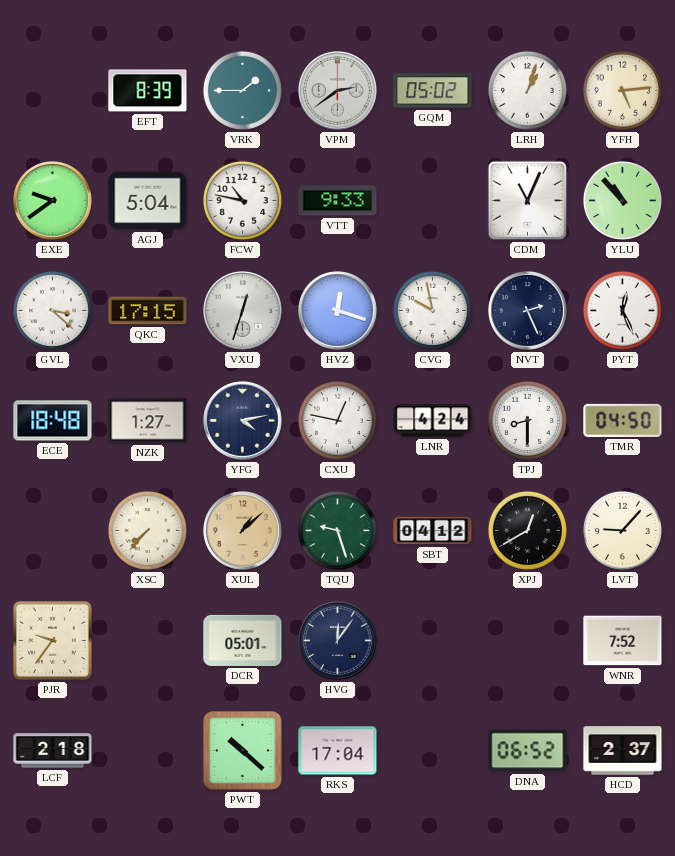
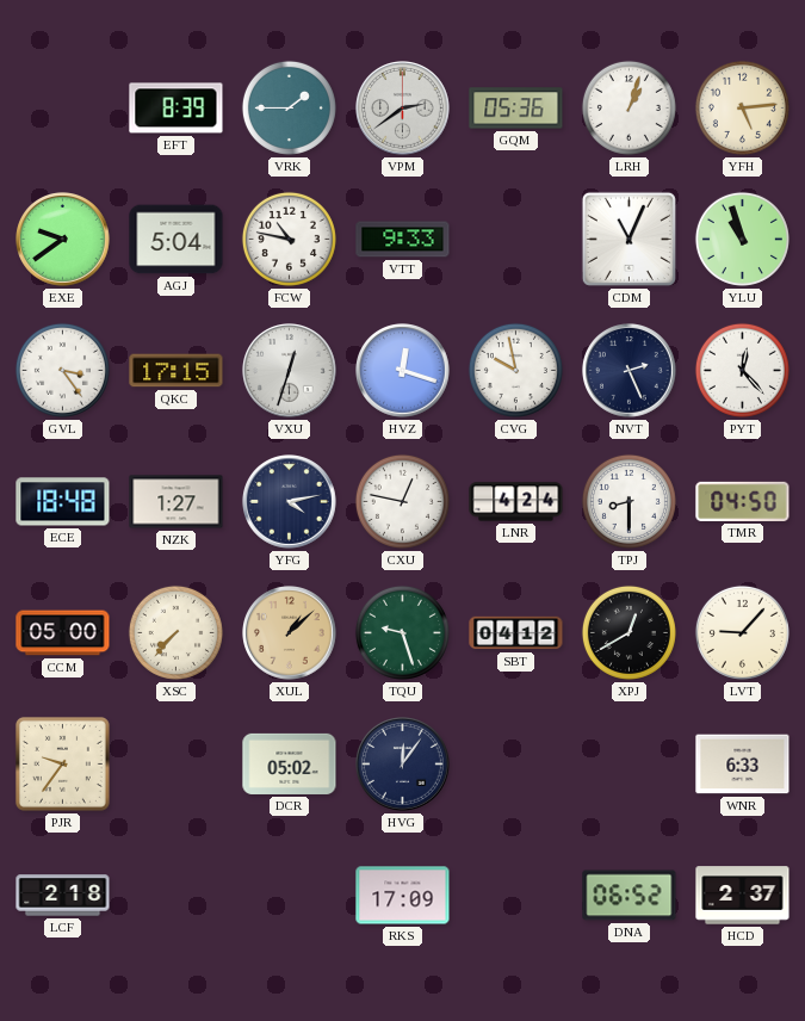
GQM: 05:02 -> 05:36 (516, 109)
YLU: 10:53 -> 10:57 (742, 239)
GVL: 3:22 -> 3:24 (62, 370)
PYT: 12:26 -> 12:23 (742, 370)
CCM: none -> 05:00 (63, 633)
DCR: 05:01 -> 05:02 (290, 763)
WNR: 7:52 -> 6:33 (743, 765)
PWT: 10:22 -> none (243, 751)
RKS: 17:04 -> 17:09 (403, 896)
